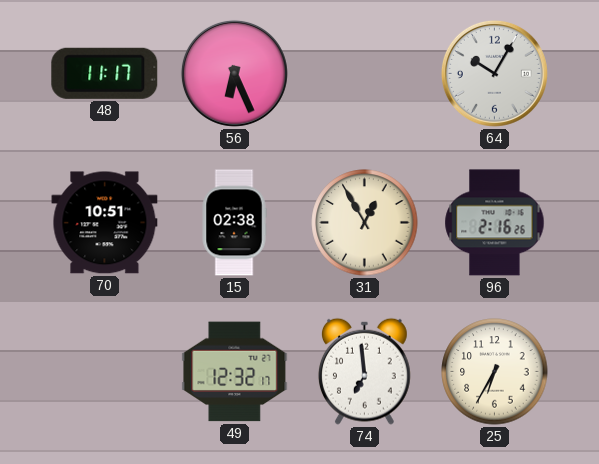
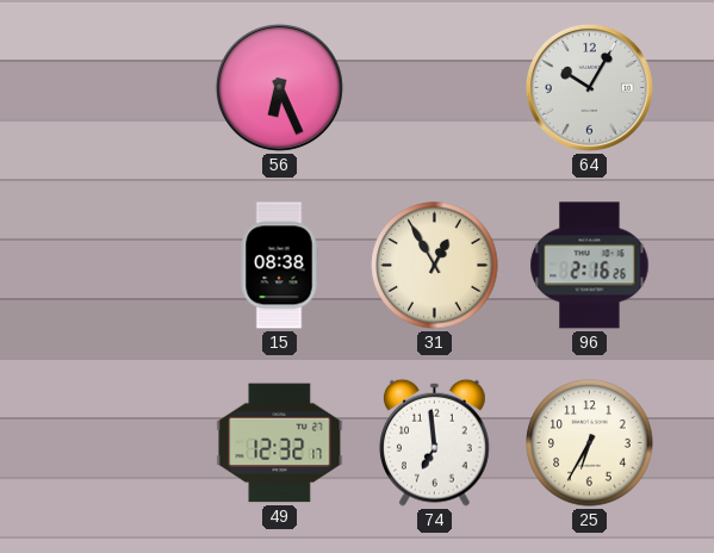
48: 11:17 -> none (105, 73)
70: 10:51 -> none (105, 223)
15: 02:38 -> 08:38 (279, 266)
